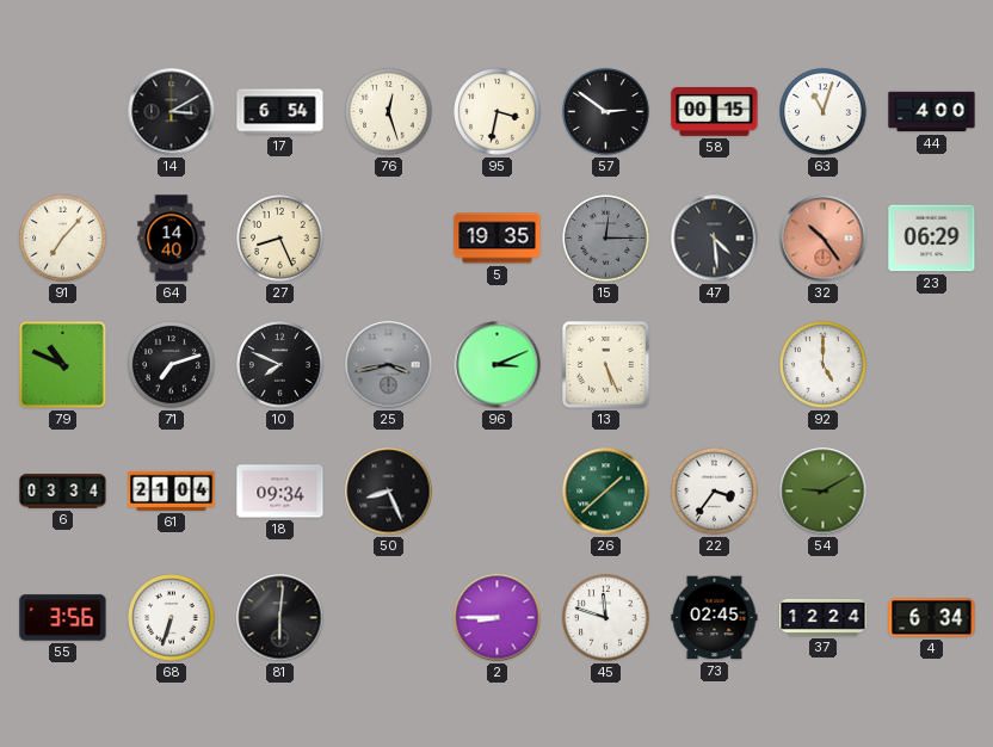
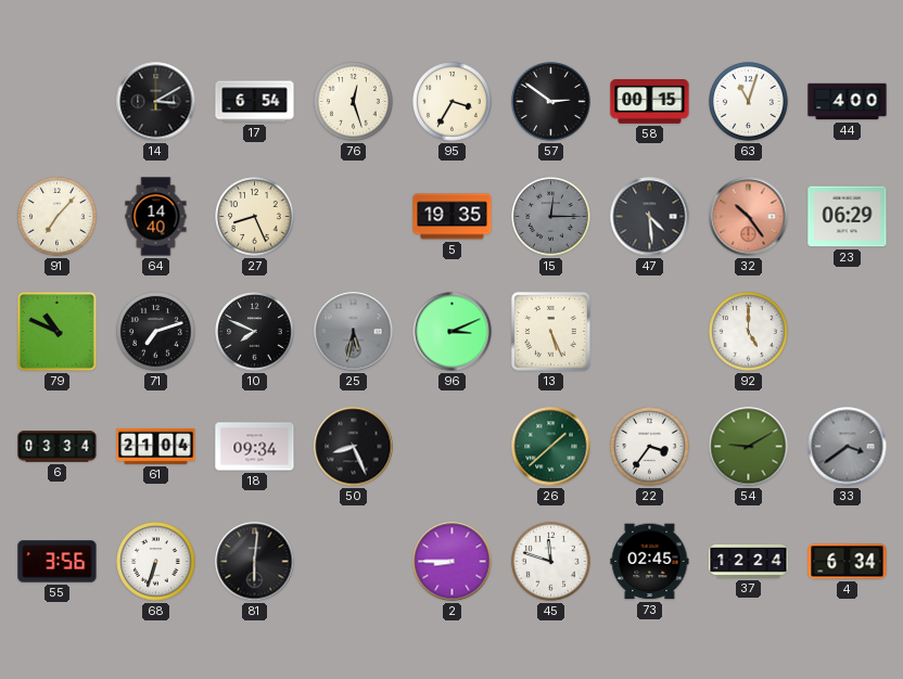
95: 3:32 -> 3:35 (453, 102)
25: 3:43 -> 5:32 (354, 332)
33: none -> 3:39 (848, 447)
